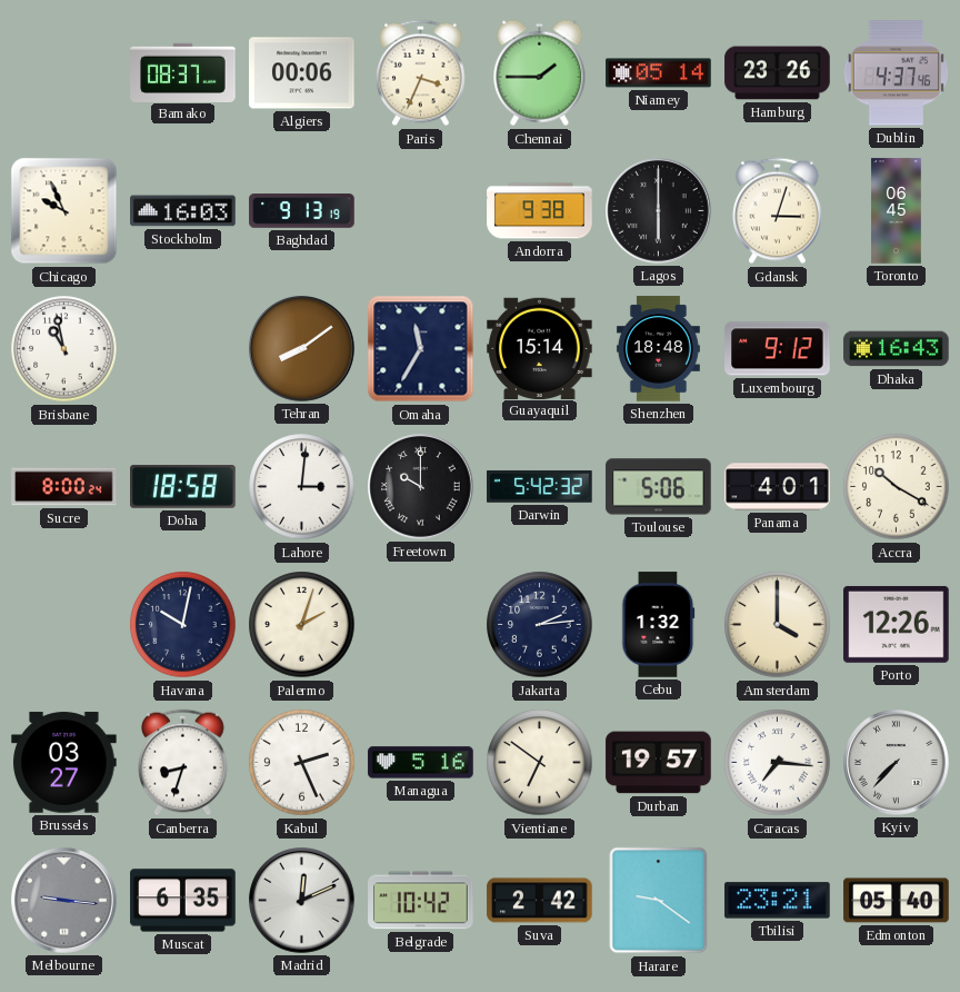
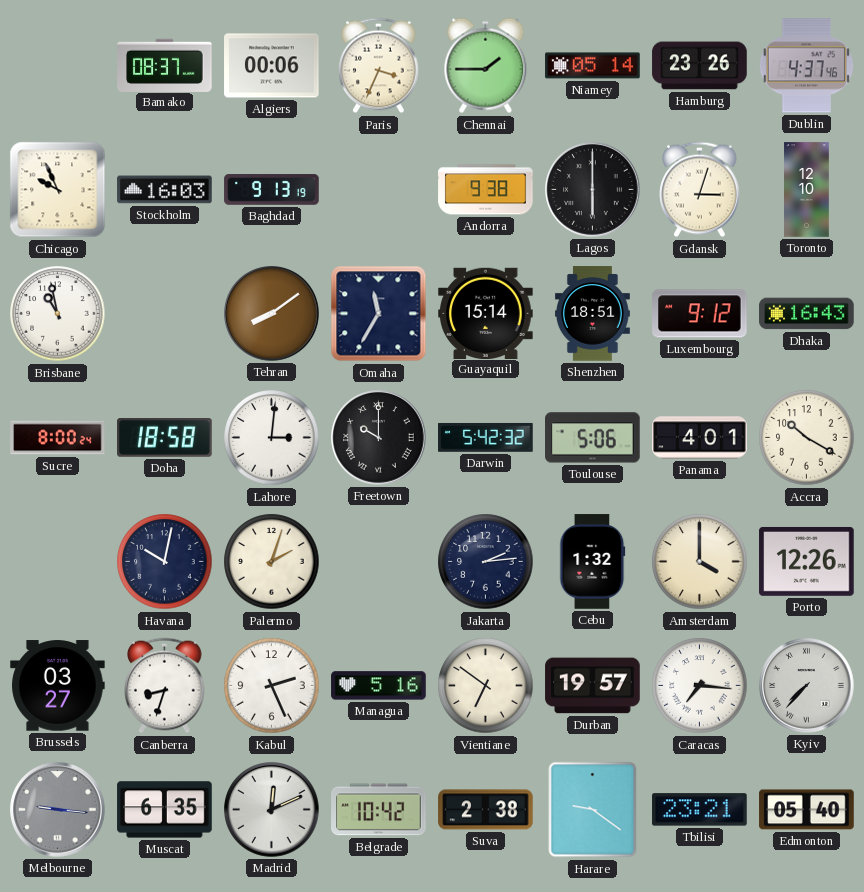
Toronto: 06:45 -> 12:10 (807, 190)
Shenzhen: 18:48 -> 18:51 (592, 314)
Suva: 2:42 -> 2:38 (486, 810)
